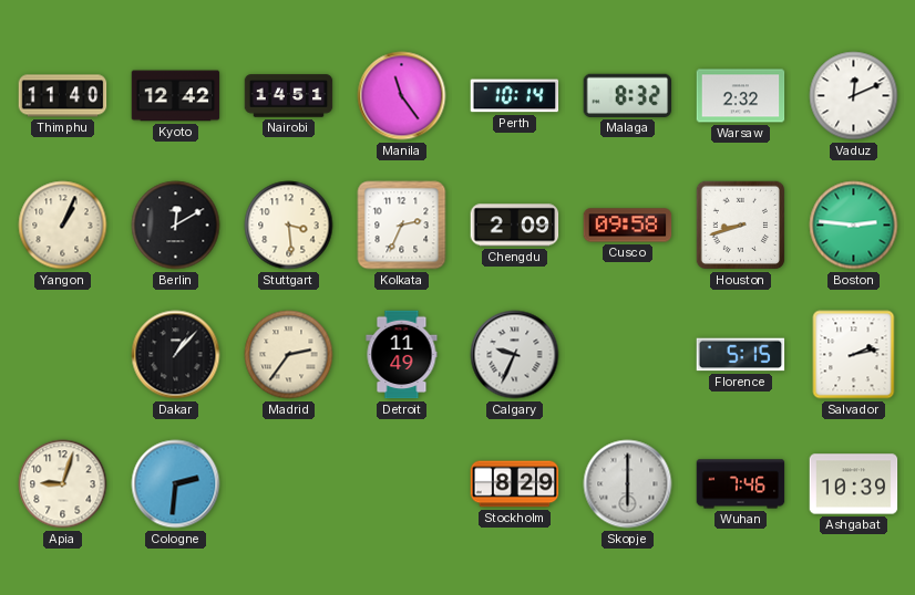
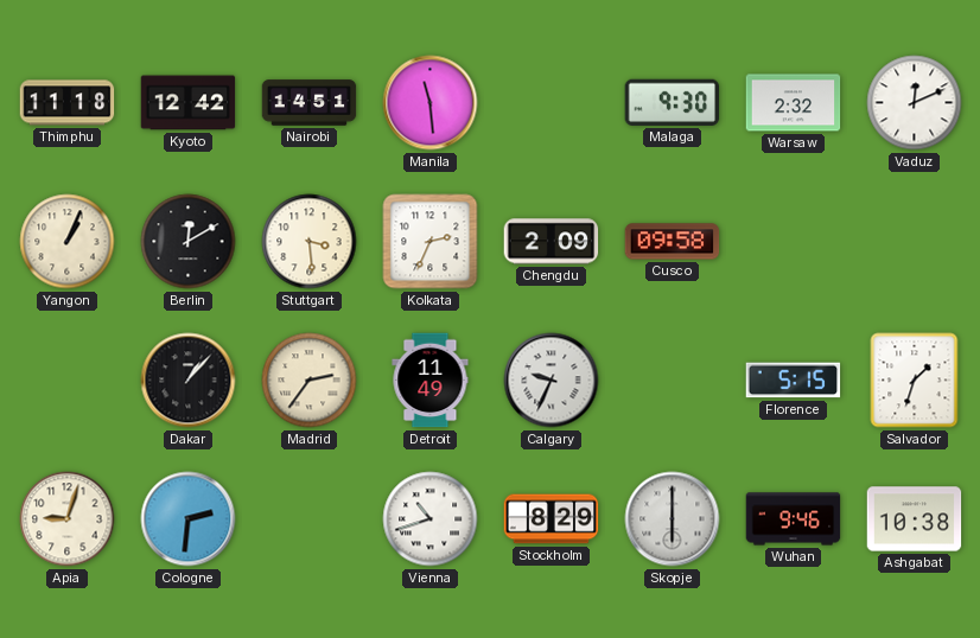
Thimphu: 11:40 -> 11:18 (68, 103)
Manila: 11:24 -> 11:29 (431, 103)
Perth: 10:14 -> none (515, 96)
Malaga: 8:32 -> 9:30 (673, 102)
Houston: 8:42 -> none (740, 225)
Boston: 2:46 -> none (854, 226)
Salvador: 2:13 -> 1:33 (915, 381)
Vienna: none -> 10:42 (431, 519)
Wuhan: 7:46 -> 9:46 (794, 519)
Ashgabat: 10:39 -> 10:38 (915, 519)
